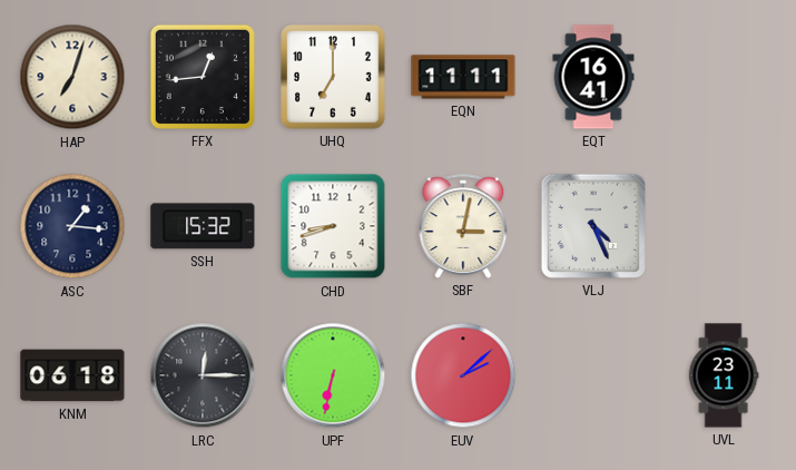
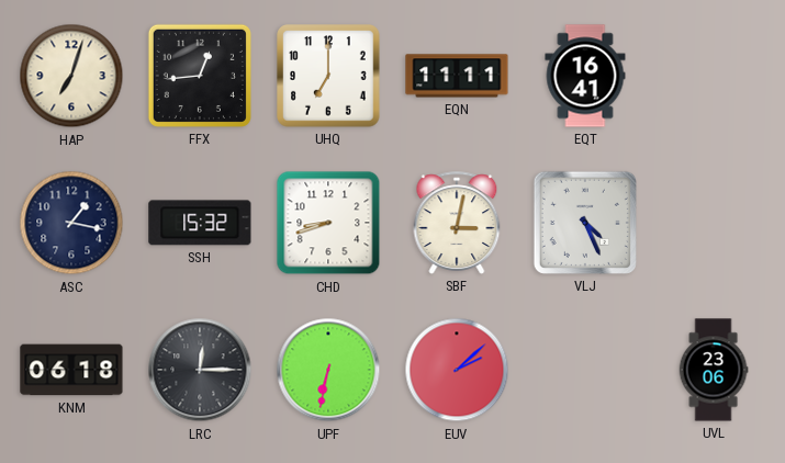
ASC: 1:16 -> 1:17 (71, 223)
UVL: 23:11 -> 23:06 (714, 370)
